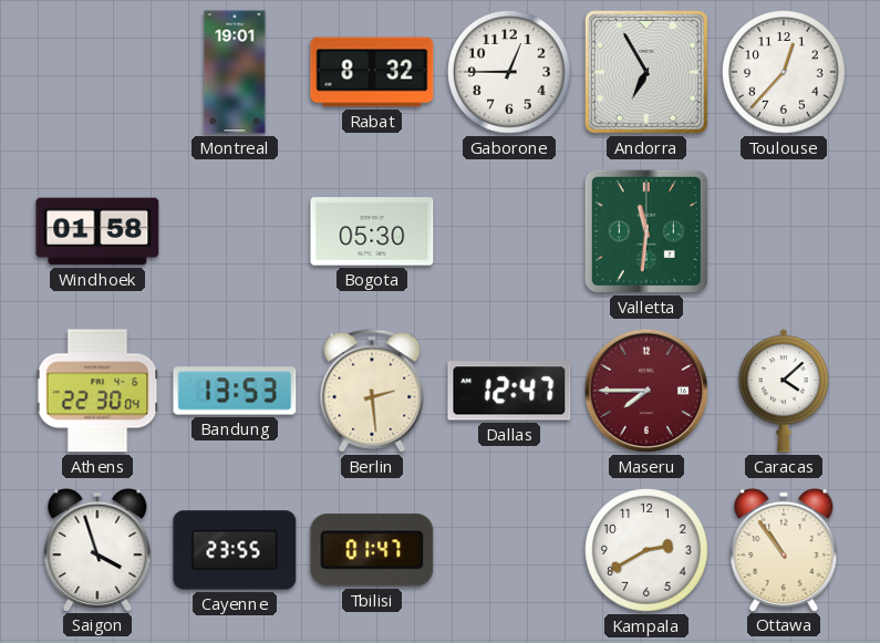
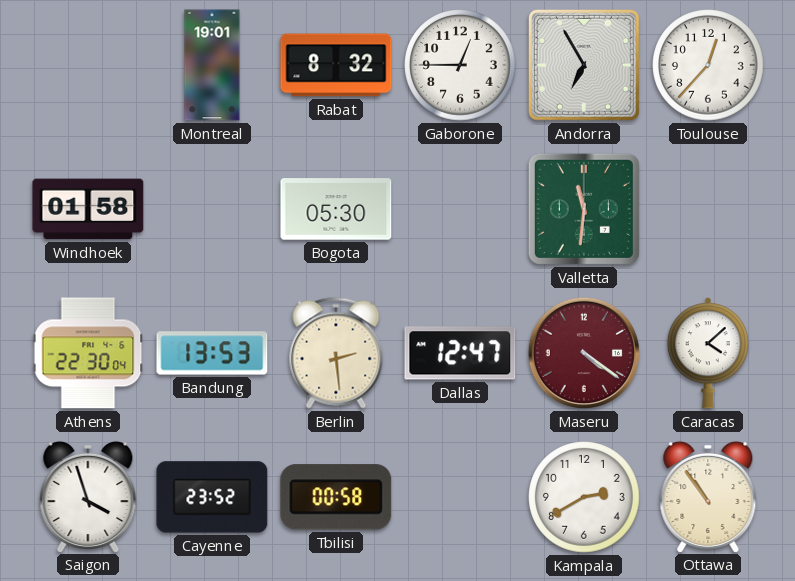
Maseru: 7:45 -> 4:21 (584, 353)
Cayenne: 23:55 -> 23:52 (212, 497)
Tbilisi: 01:47 -> 00:58 (336, 497)
